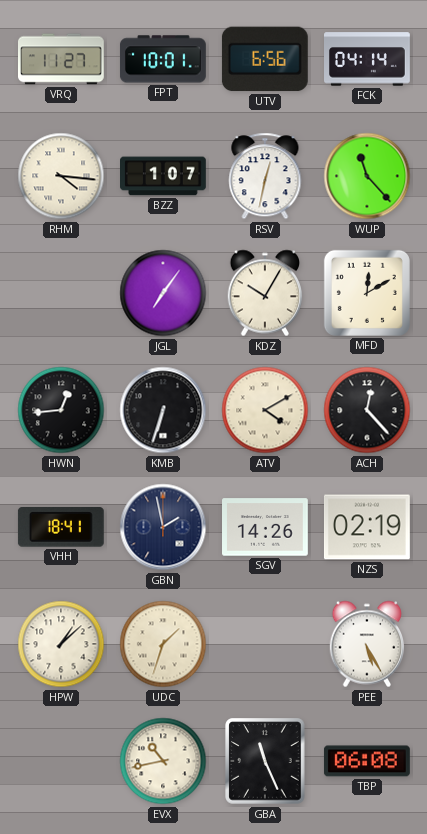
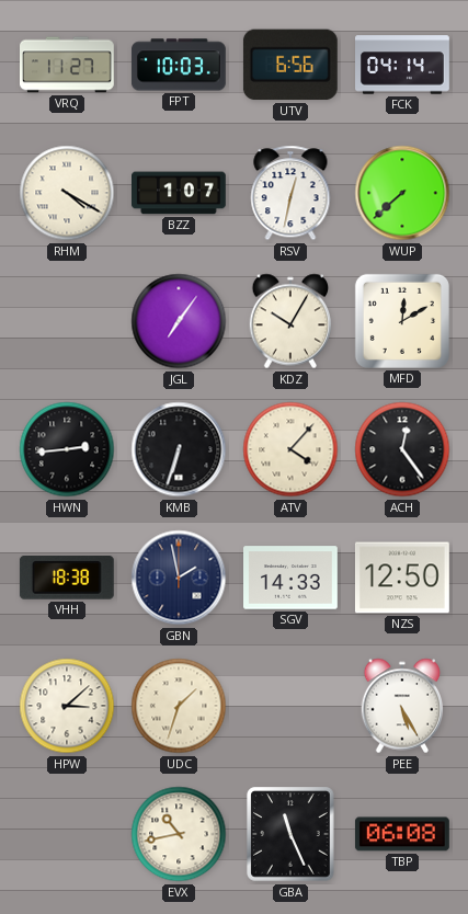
FPT: 10:01 -> 10:03 (179, 65)
RHM: 4:16 -> 4:20 (67, 193)
WUP: 11:23 -> 7:38 (402, 193)
HWN: 12:44 -> 2:44 (67, 449)
ATV: 4:10 -> 4:07 (290, 449)
ACH: 12:23 -> 12:24 (402, 449)
VHH: 18:41 -> 18:38 (67, 578)
SGV: 14:26 -> 14:33 (292, 578)
NZS: 02:19 -> 12:50 (402, 578)
HPW: 1:08 -> 3:08 (67, 706)
